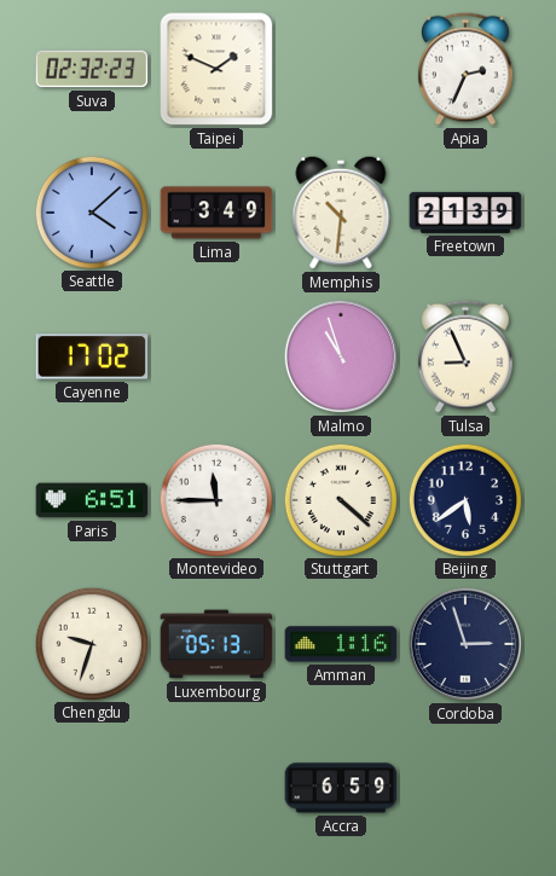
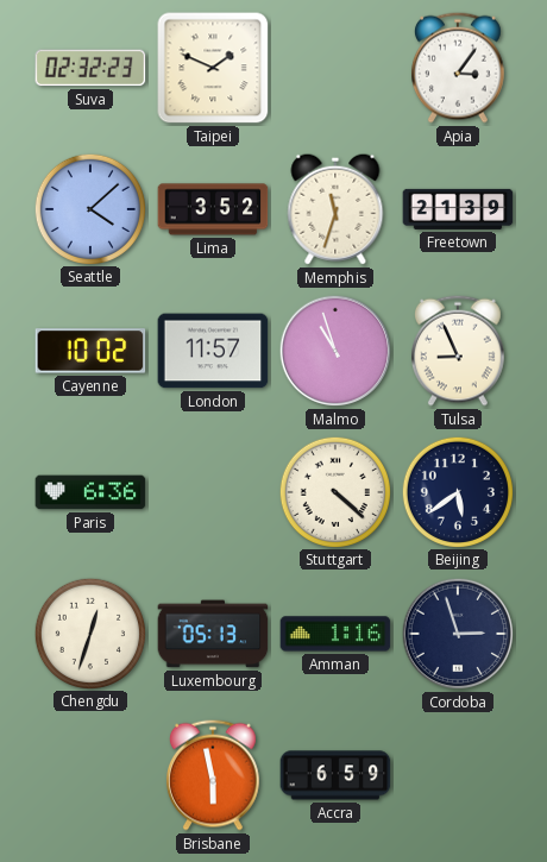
Apia: 2:34 -> 3:06 (458, 68)
Lima: 3:49 -> 3:52 (213, 209)
Memphis: 10:31 -> 11:33 (335, 209)
Cayenne: 17:02 -> 10:02 (90, 351)
London: none -> 11:57 (213, 351)
Paris: 6:51 -> 6:36 (90, 492)
Montevideo: 11:45 -> none (215, 499)
Chengdu: 9:33 -> 12:33 (89, 633)
Brisbane: none -> 5:58 (213, 775)
